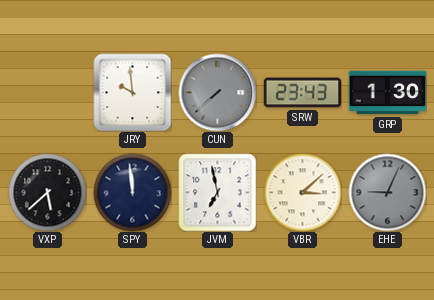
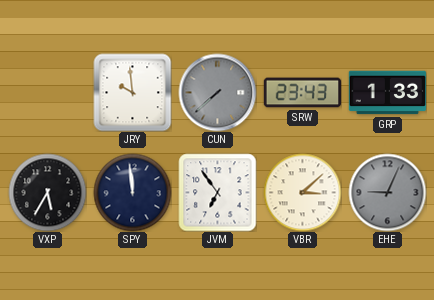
GRP: 1:30 -> 1:33 (387, 93)
VXP: 5:38 -> 5:35 (47, 192)
JVM: 6:58 -> 6:54 (217, 192)
